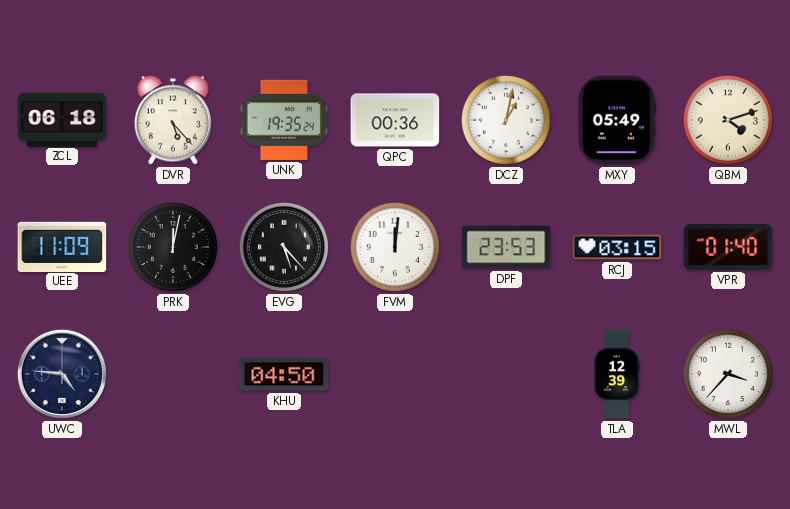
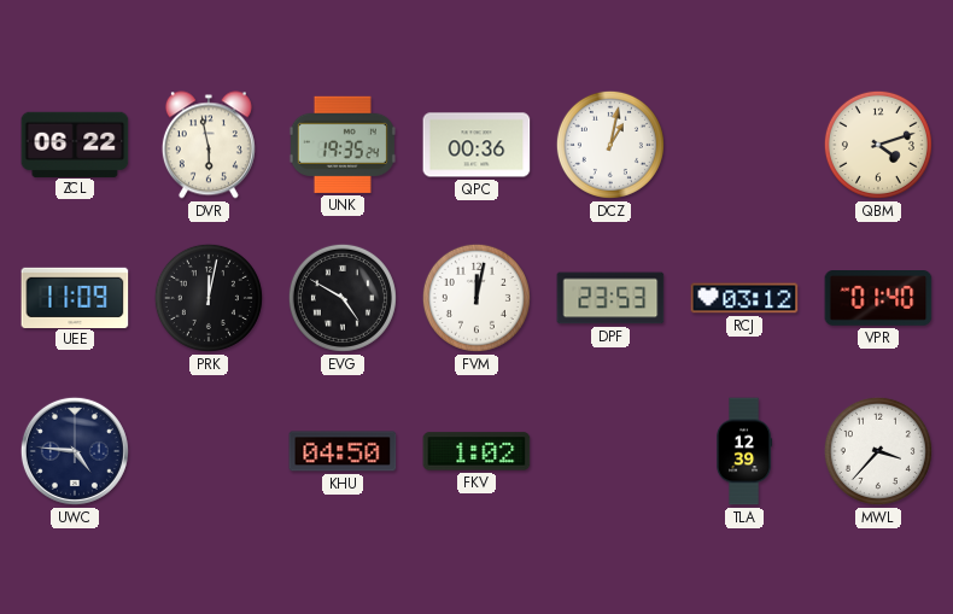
ZCL: 06:18 -> 06:22 (75, 144)
DVR: 5:23 -> 5:58 (209, 145)
MXY: 05:49 -> none (617, 120)
EVG: 5:23 -> 4:50 (343, 298)
FVM: 12:01 -> 12:02 (476, 298)
RCJ: 03:15 -> 03:12 (744, 298)
FKV: none -> 1:02 (476, 451)
